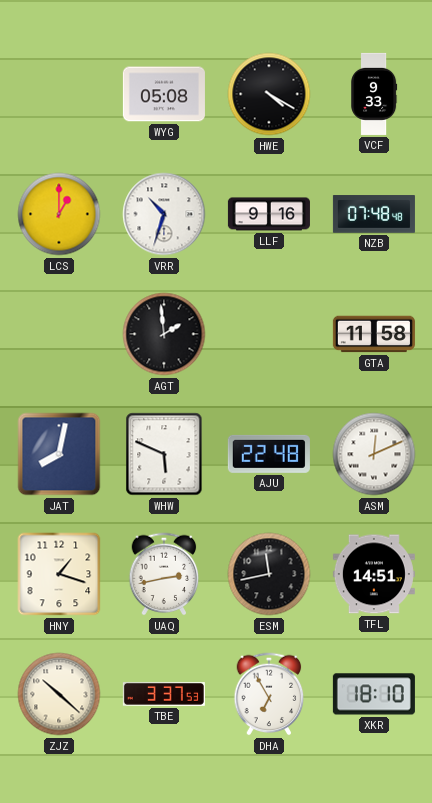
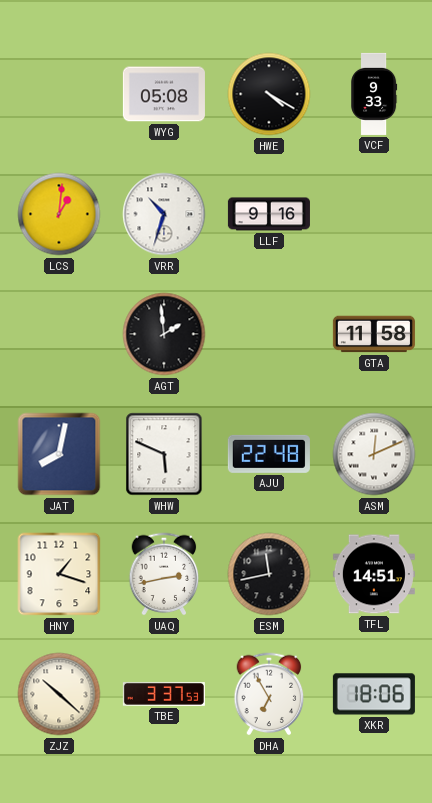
LCS: 1:00 -> 1:01 (59, 214)
NZB: 07:48 -> none (374, 214)
XKR: 18:10 -> 18:06 (374, 694)
